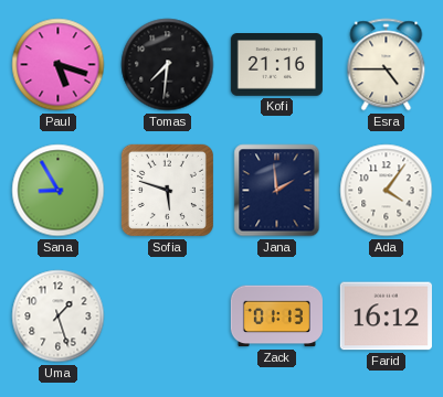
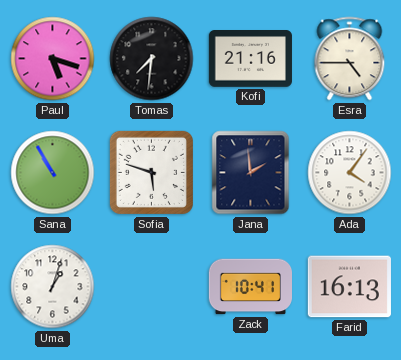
Sana: 8:55 -> 10:55 (53, 173)
Uma: 1:27 -> 1:03 (53, 287)
Zack: 01:13 -> 10:41 (250, 287)
Farid: 16:12 -> 16:13 (349, 287)
